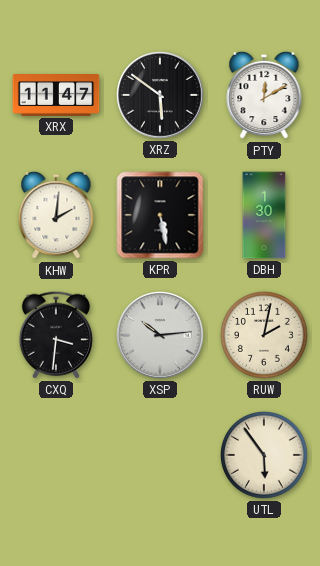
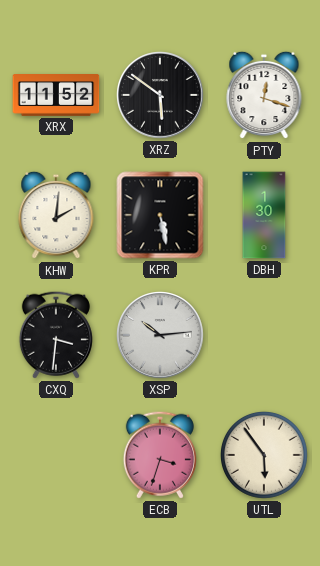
XRX: 11:47 -> 11:52 (56, 96)
PTY: 12:10 -> 12:18 (264, 95)
RUW: 2:02 -> none (264, 335)
ECB: none -> 3:33 (160, 455)
